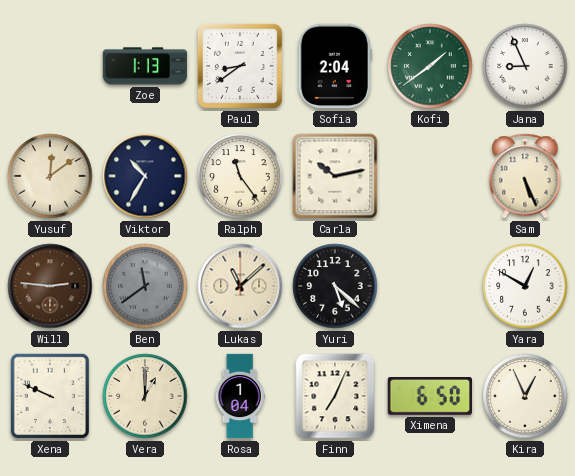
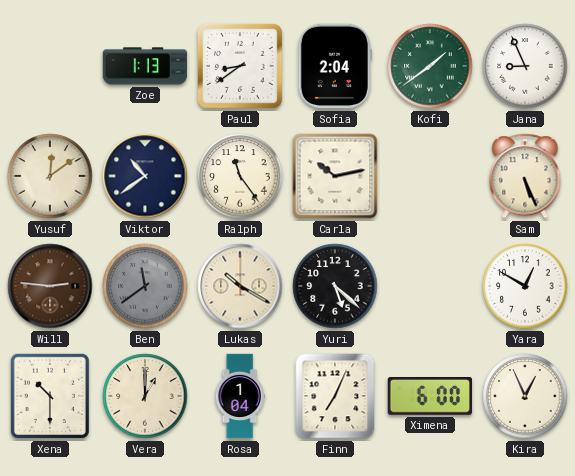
Viktor: 10:35 -> 10:39 (145, 176)
Lukas: 11:08 -> 10:20 (240, 286)
Xena: 9:49 -> 10:30 (50, 396)
Ximena: 6:50 -> 6:00 (429, 397)
